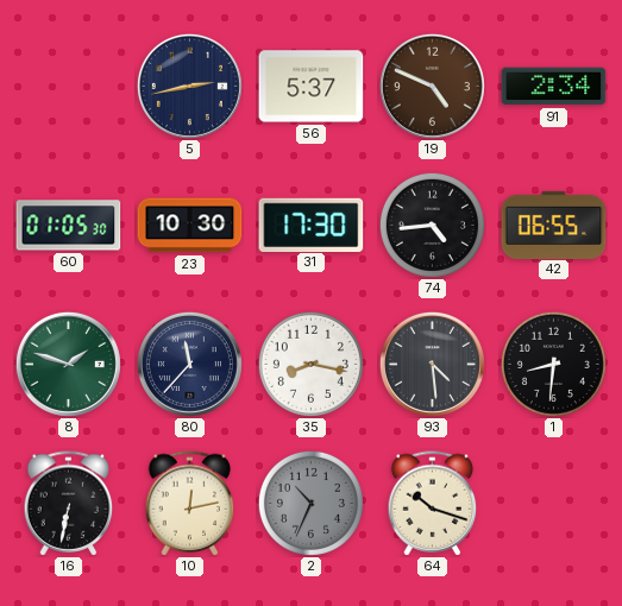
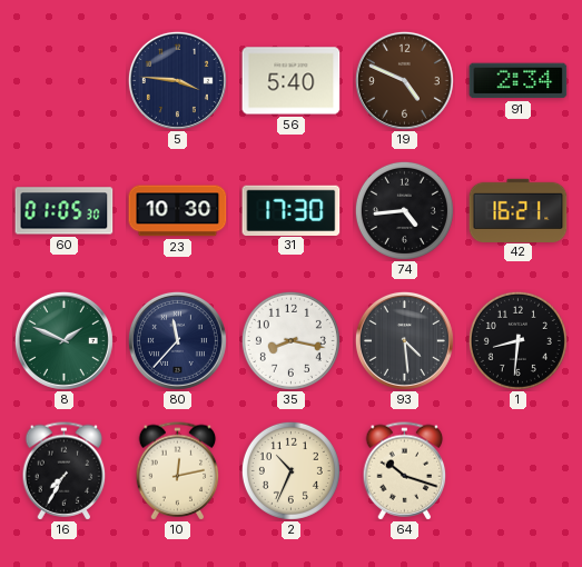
5: 2:43 -> 3:46 (177, 80)
56: 5:37 -> 5:40 (292, 81)
42: 06:55 -> 16:21 (519, 210)
8: 1:48 -> 1:49 (63, 340)
16: 6:32 -> 7:35 (65, 471)
2 dial: grey -> cream (290, 470)
